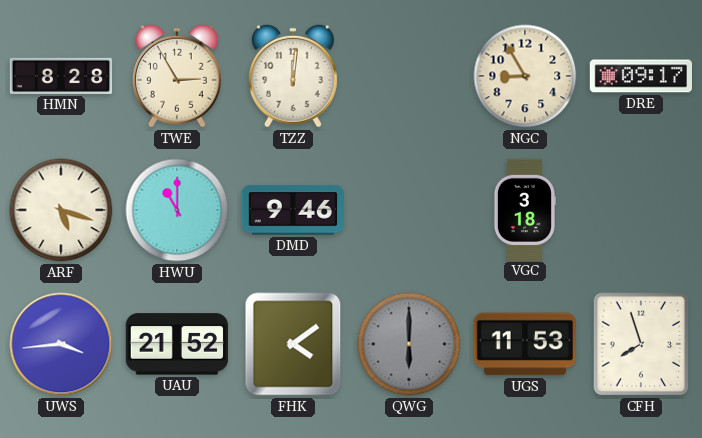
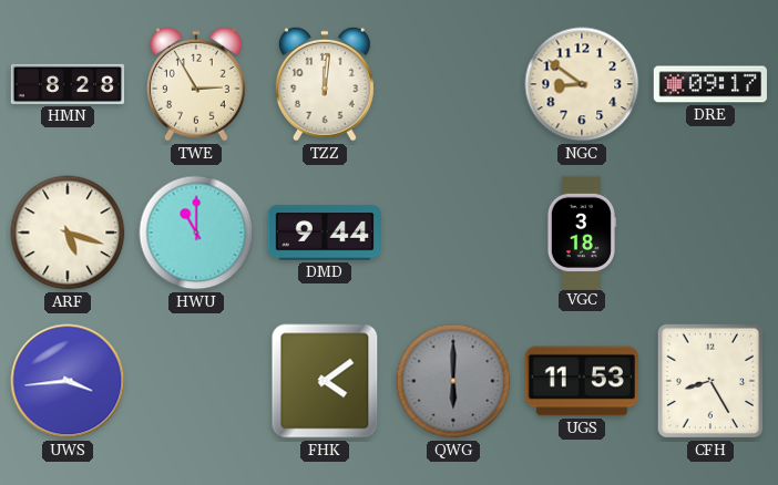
NGC: 8:55 -> 8:51 (582, 84)
DMD: 9:46 -> 9:44 (324, 233)
UAU: 21:52 -> none (176, 344)
CFH: 7:57 -> 8:25 (710, 381)
